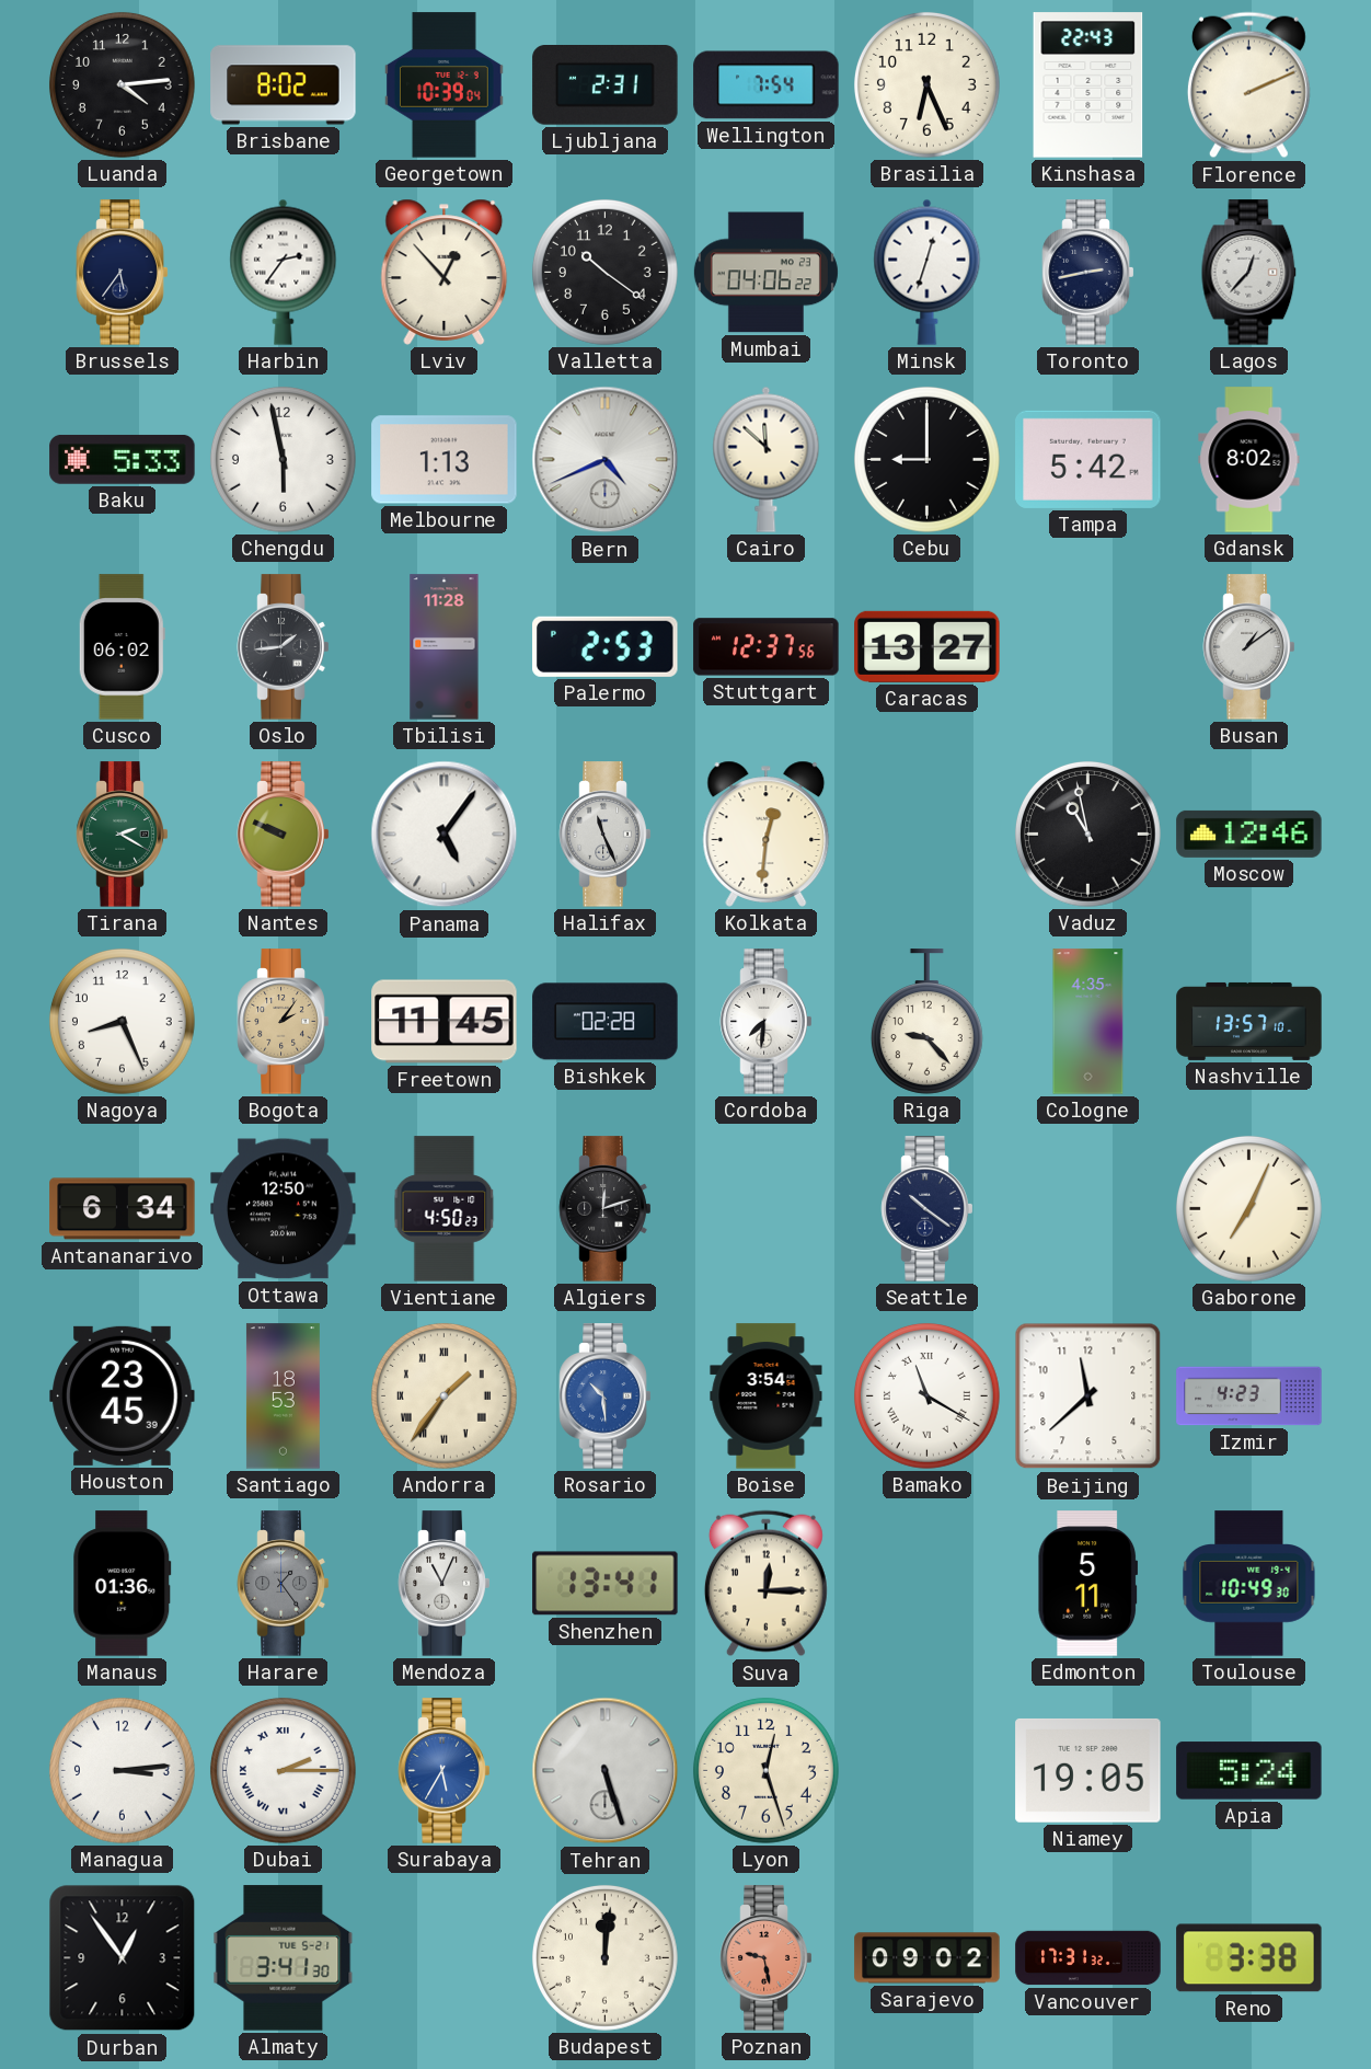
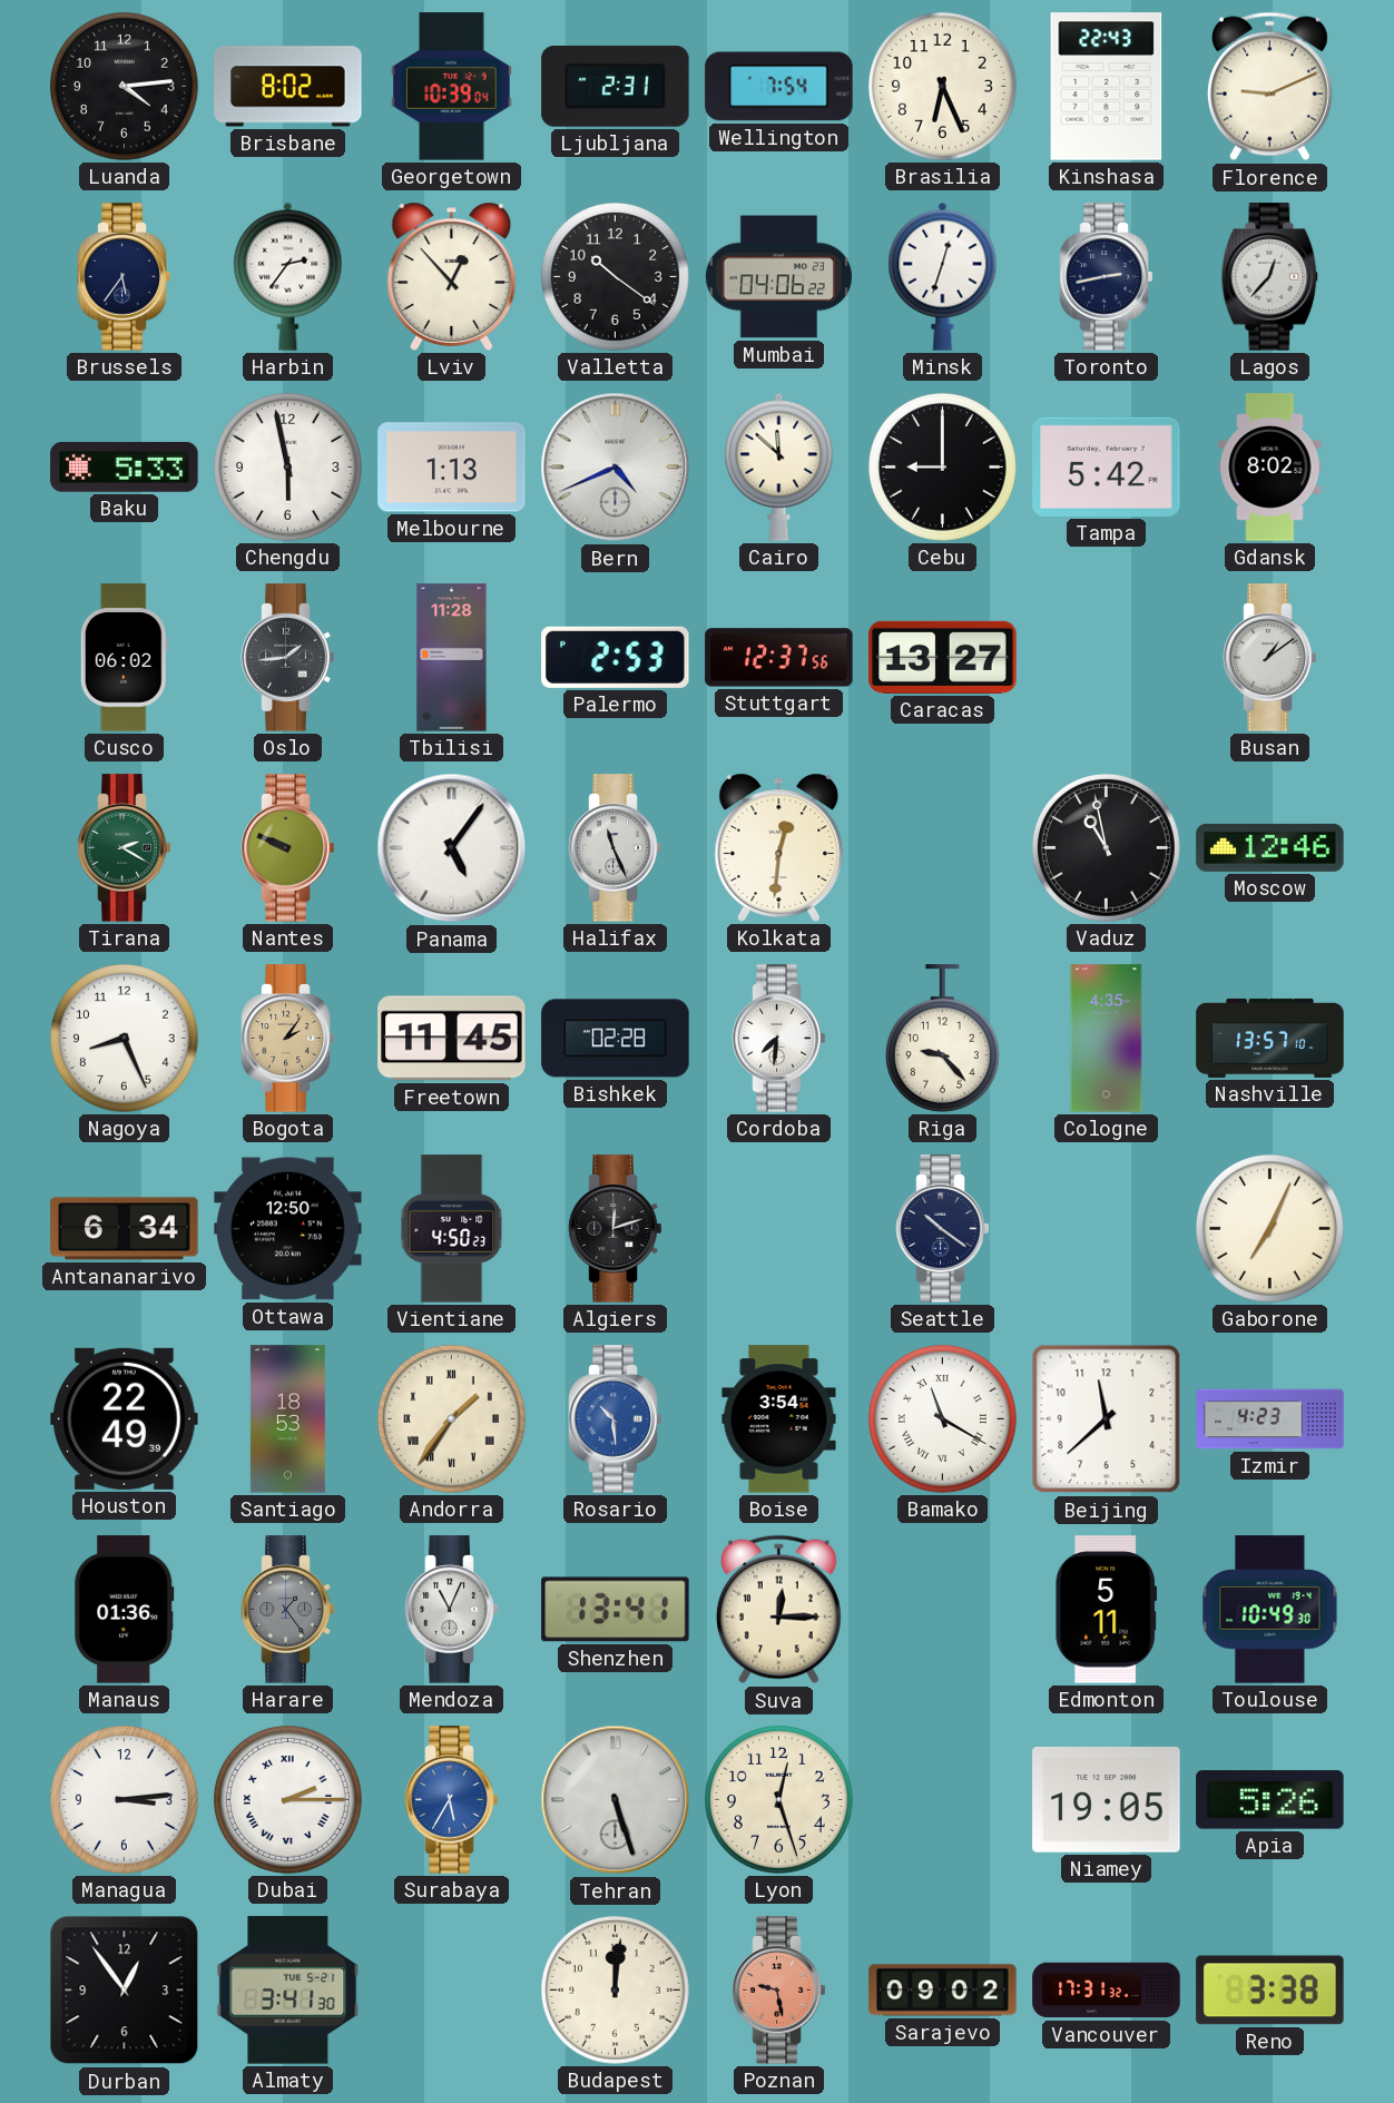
Florence: 2:11 -> 9:11 (1269, 87)
Houston: 23:45 -> 22:49 (125, 1418)
Apia: 5:24 -> 5:26 (1270, 1800)
